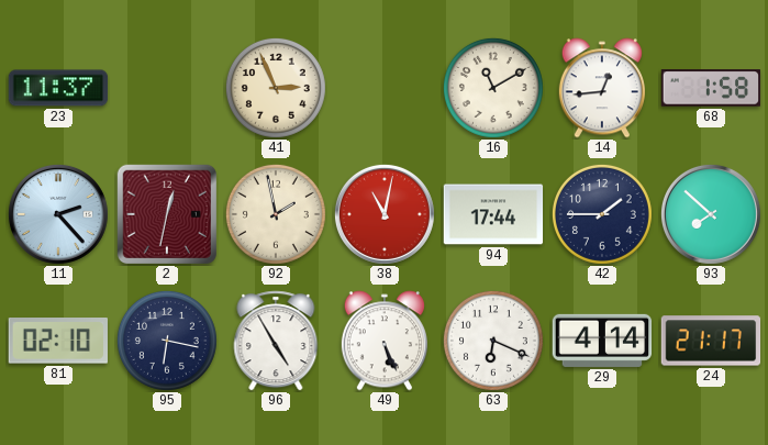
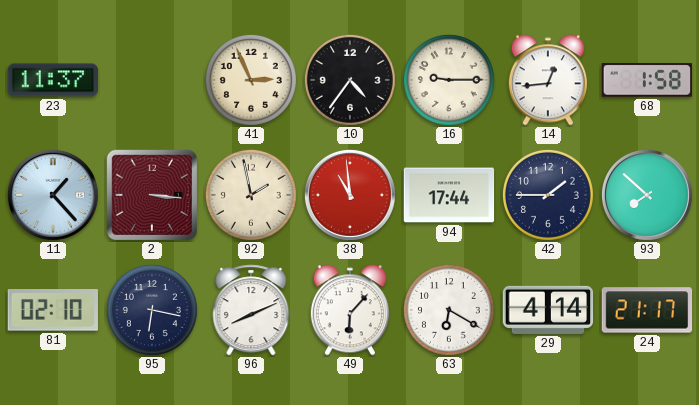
10: none -> 4:36 (350, 80)
16: 11:10 -> 9:15 (449, 80)
11: 2:23 -> 1:23 (53, 195)
2: 12:32 -> 3:16 (151, 194)
38: 11:02 -> 10:59 (350, 195)
96: 4:55 -> 8:11 (251, 310)
49: 5:26 -> 6:07 (350, 310)
63: 6:19 -> 6:20 (449, 310)
